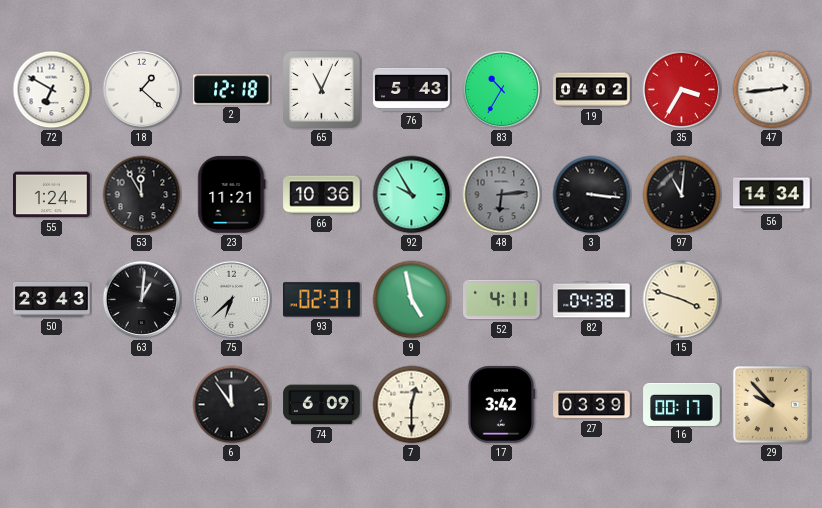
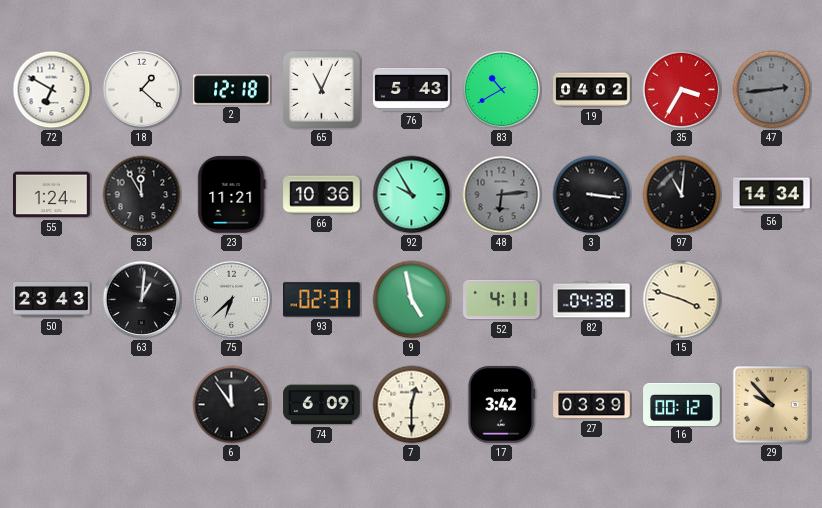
83: 10:35 -> 10:40 (502, 90)
47 dial: white -> grey (772, 90)
16: 00:17 -> 00:12 (682, 404)
